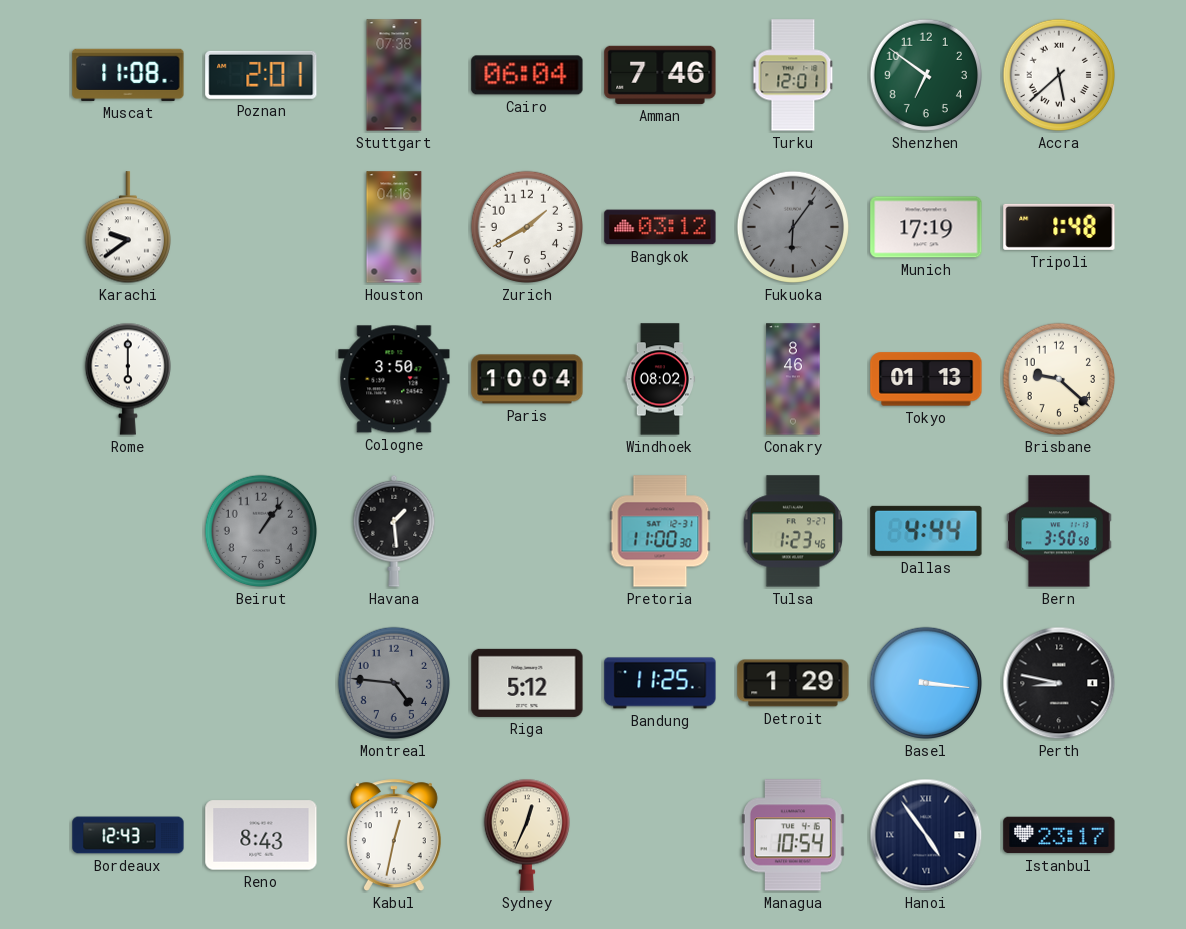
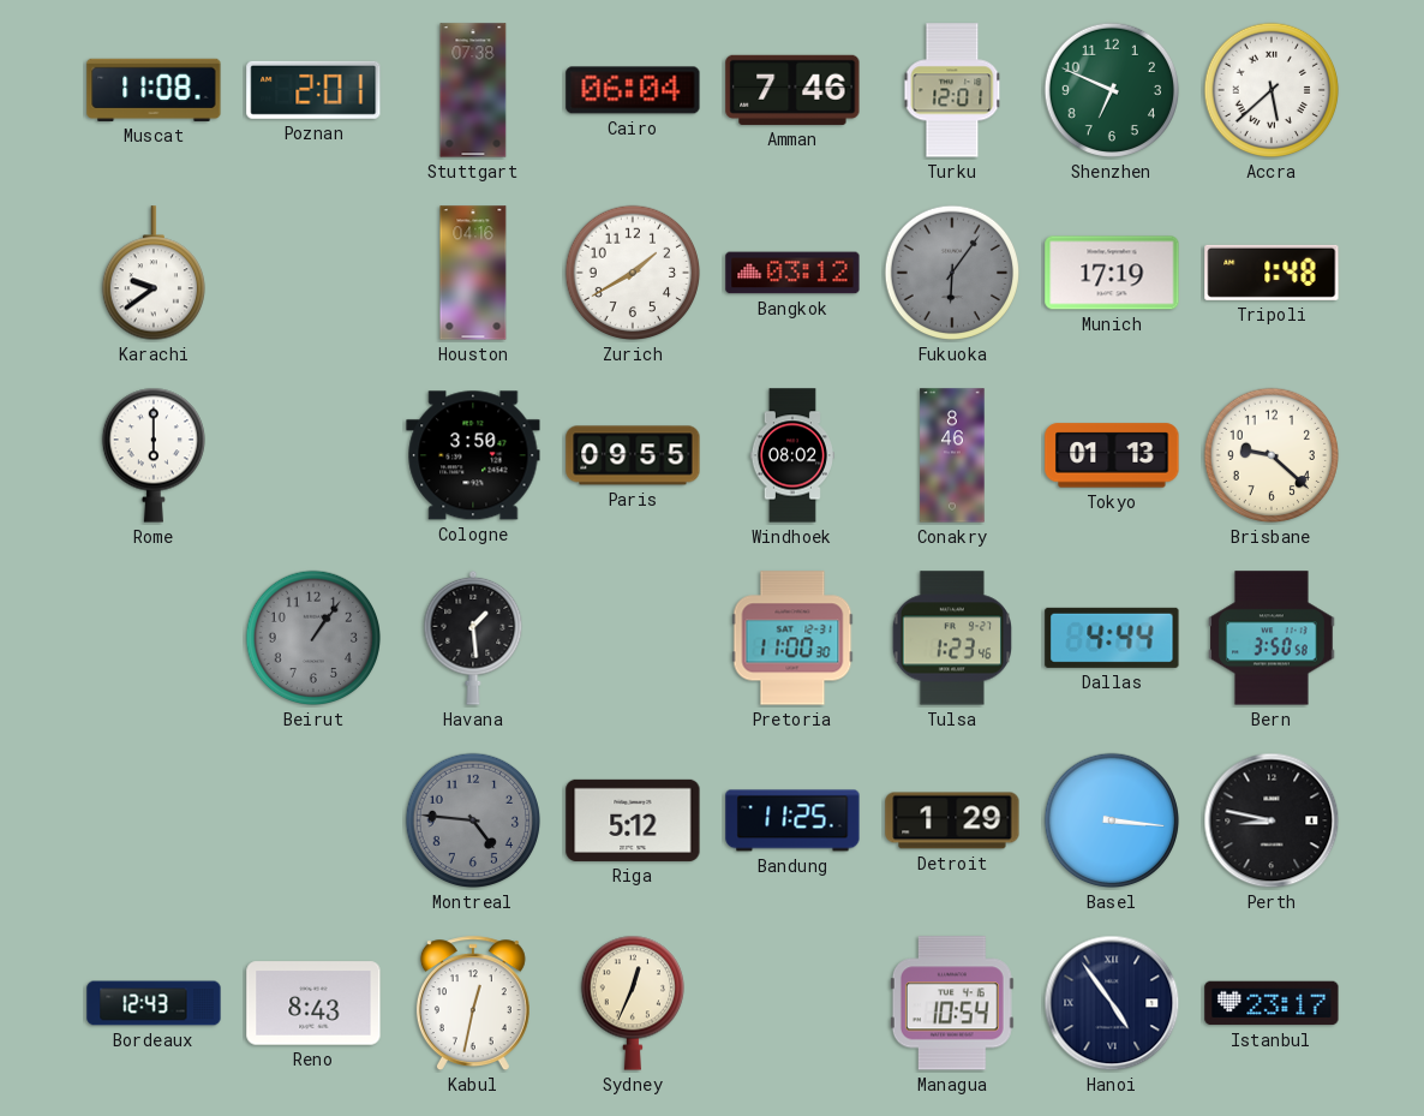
Shenzhen: 6:51 -> 6:49 (1112, 90)
Paris: 10:04 -> 09:55 (633, 455)
